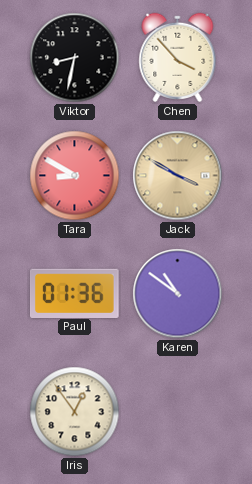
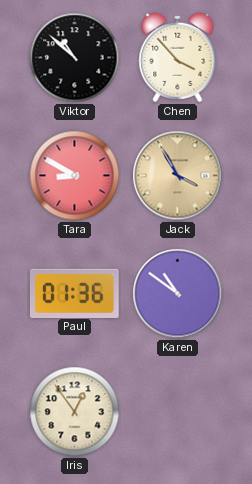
Viktor: 8:32 -> 10:52 (75, 58)
Jack: 3:50 -> 3:55 (178, 176)
